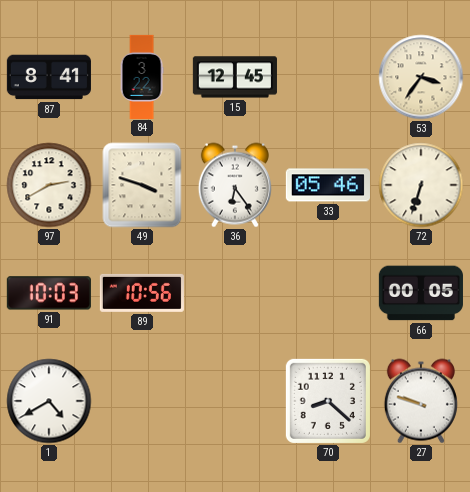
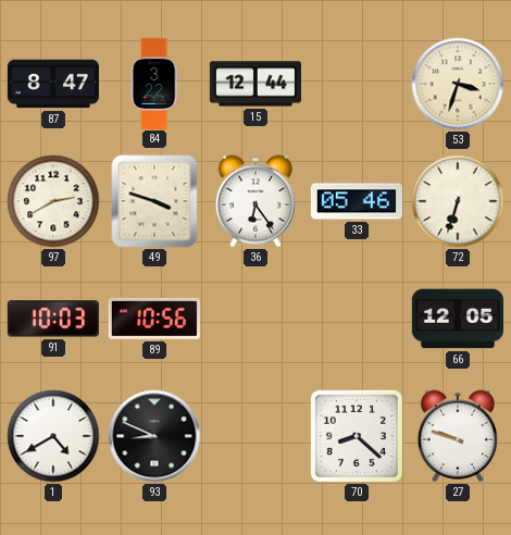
87: 8:41 -> 8:47 (53, 84)
15: 12:45 -> 12:44 (255, 84)
53: 3:36 -> 3:33 (458, 84)
66: 00:05 -> 12:05 (458, 319)
93: none -> 8:49 (154, 436)
